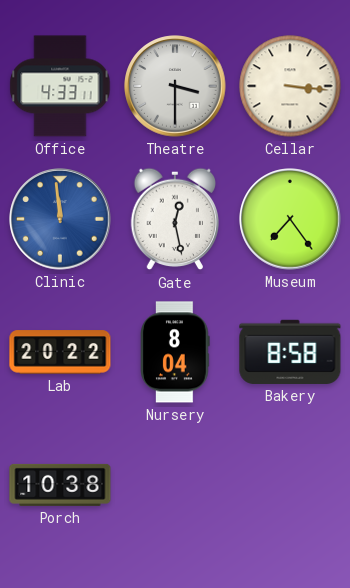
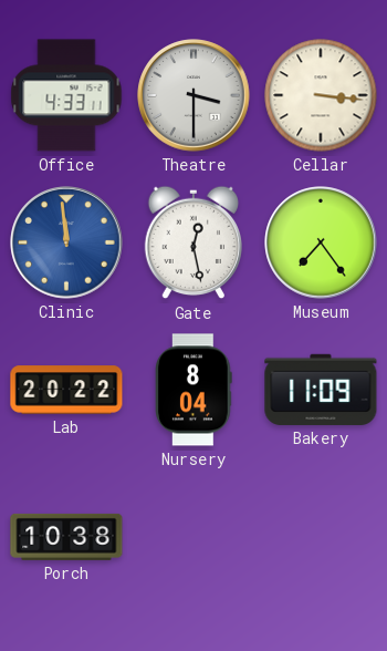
Bakery: 8:58 -> 11:09 (321, 390)
